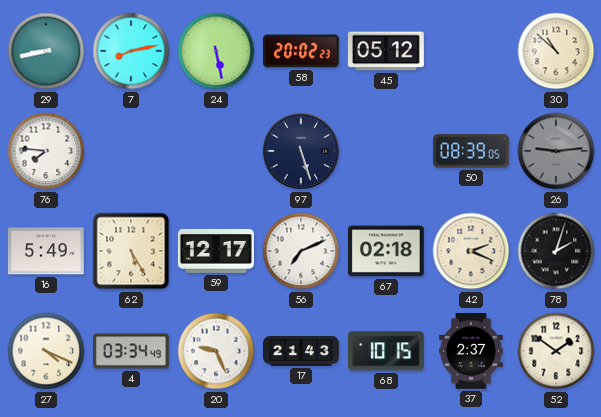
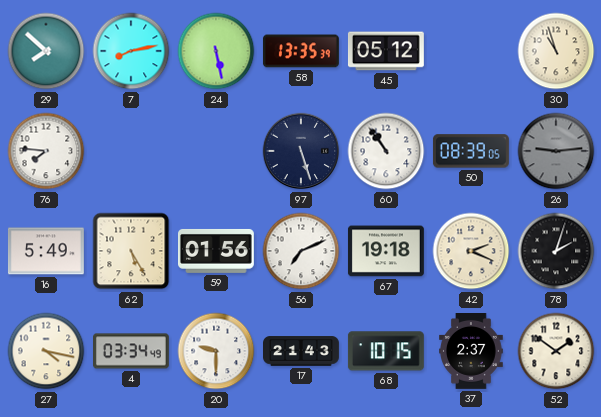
29: 8:43 -> 7:52 (46, 51)
58: 20:02 -> 13:35 (301, 51)
30: 10:52 -> 10:57 (556, 51)
60: none -> 10:54 (386, 151)
59: 12:17 -> 01:56 (217, 251)
67: 02:18 -> 19:18 (386, 251)
27: 4:19 -> 4:17 (46, 351)
20: 9:26 -> 9:30 (216, 351)
